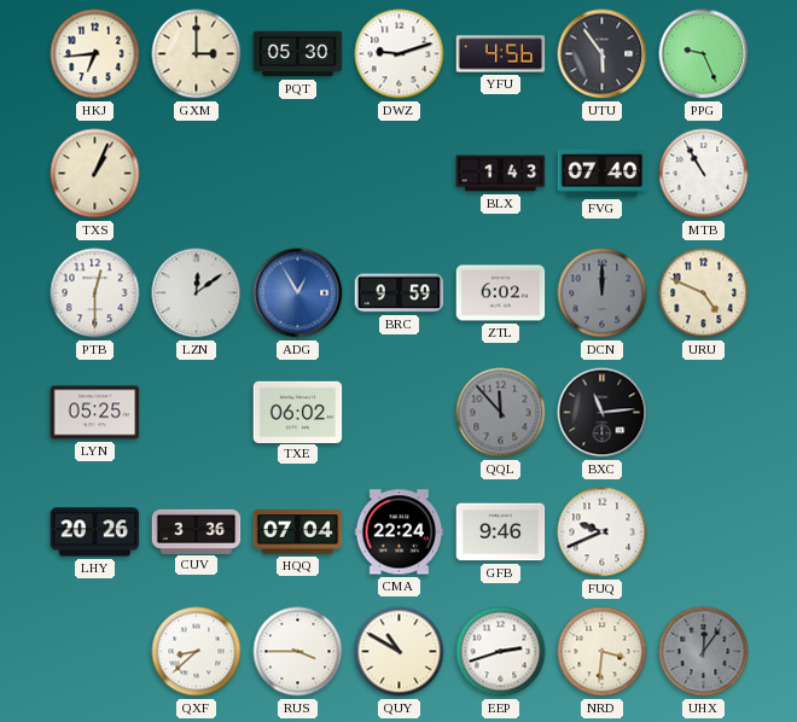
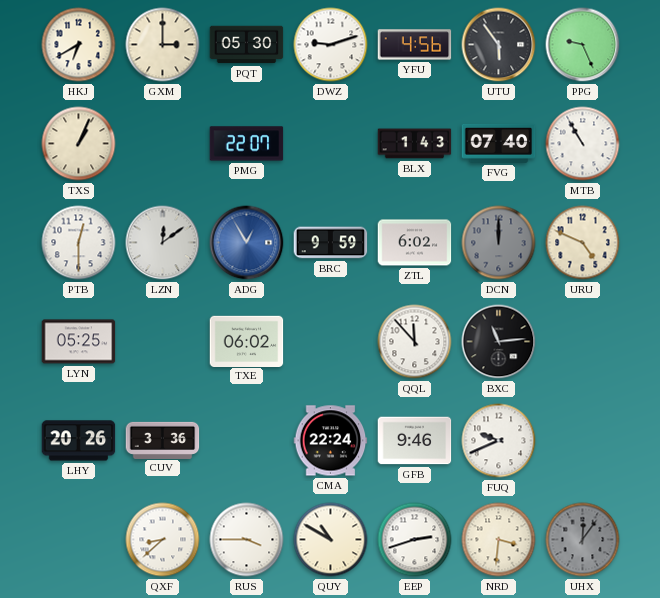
HKJ: 6:44 -> 6:40 (79, 45)
PMG: none -> 22:07 (247, 144)
QQL dial: grey -> white (415, 342)
HQQ: 07:04 -> none (298, 532)
